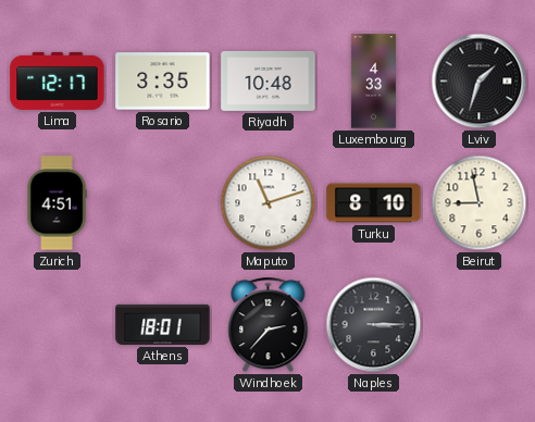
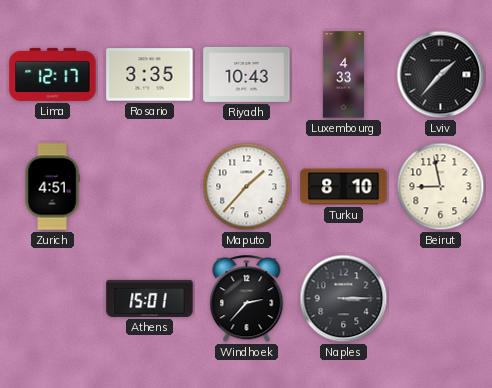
Riyadh: 10:48 -> 10:43 (247, 74)
Lviv: 1:33 -> 1:37 (441, 75)
Maputo: 11:12 -> 1:37 (247, 187)
Athens: 18:01 -> 15:01 (150, 298)
